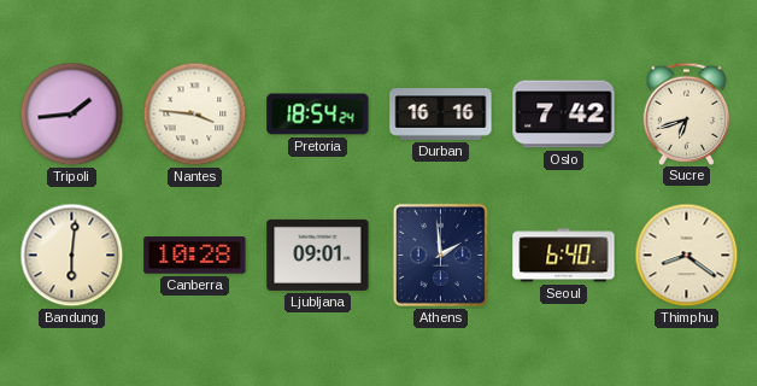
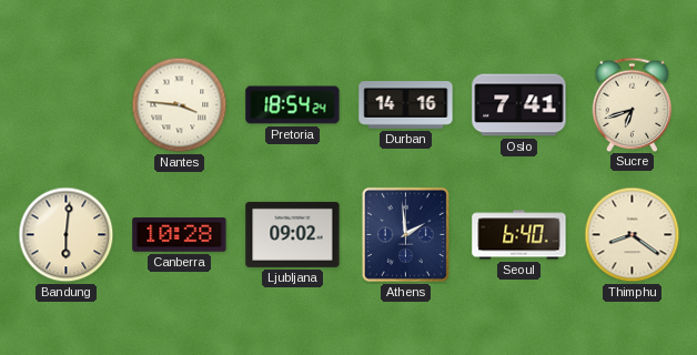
Tripoli: 1:44 -> none (72, 115)
Durban: 16:16 -> 14:16 (406, 105)
Oslo: 7:42 -> 7:41 (519, 105)
Ljubljana: 09:01 -> 09:02 (293, 234)
